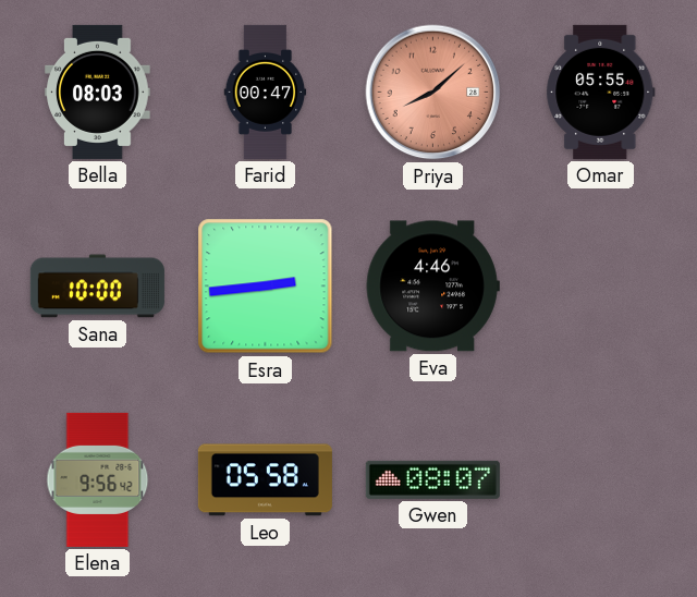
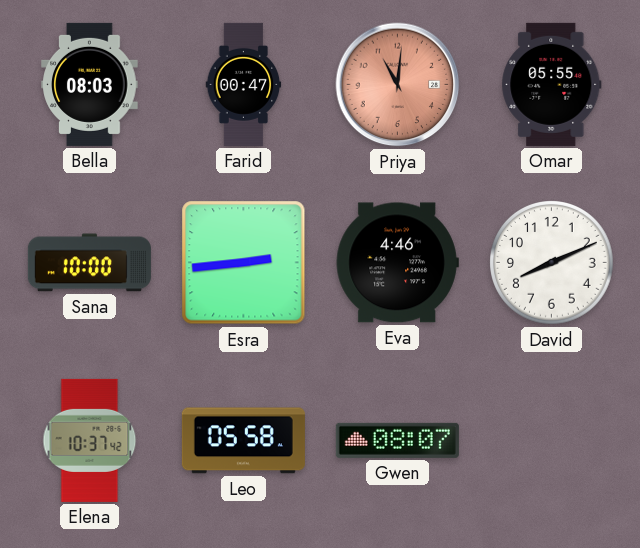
Priya: 8:08 -> 11:01 (398, 85)
David: none -> 8:11 (552, 263)
Elena: 9:56 -> 10:37 (90, 440)
